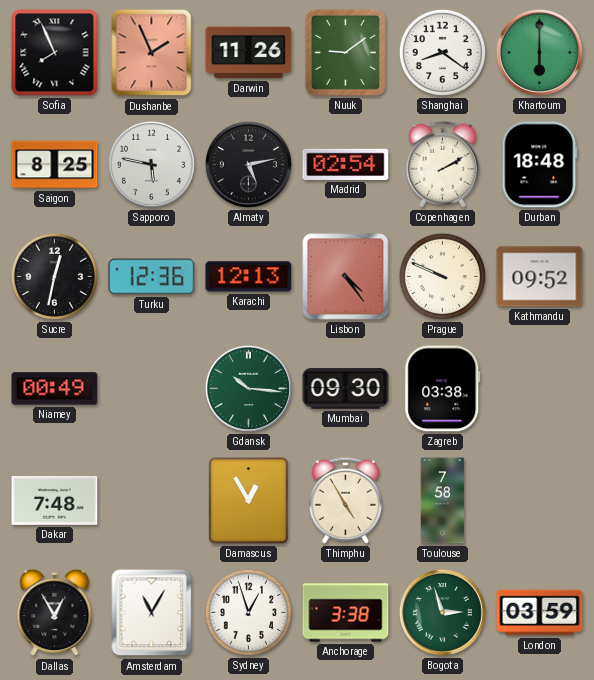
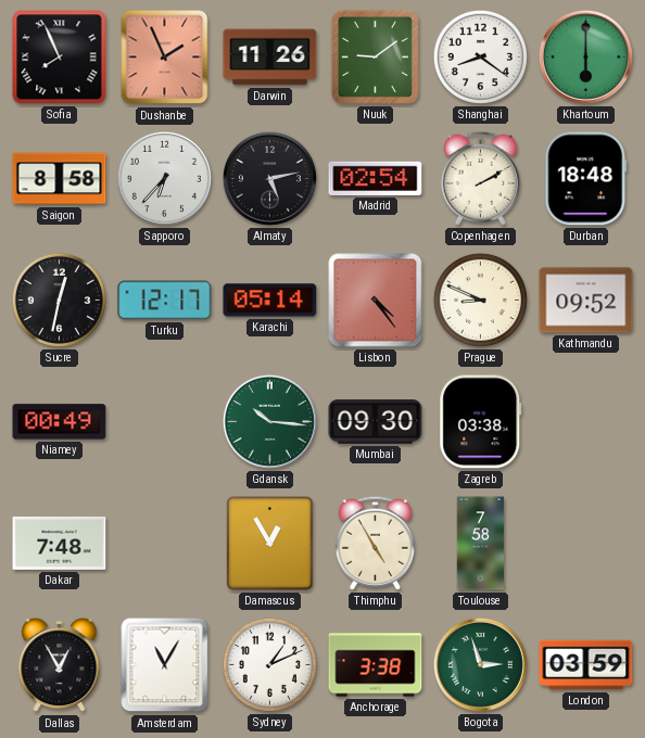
Saigon: 8:25 -> 8:58 (60, 179)
Sapporo: 5:47 -> 6:37 (164, 178)
Turku: 12:36 -> 12:17 (165, 301)
Karachi: 12:13 -> 05:14 (270, 301)
Prague: 9:49 -> 8:49 (480, 300)
Sydney: 12:57 -> 1:11 (269, 664)
